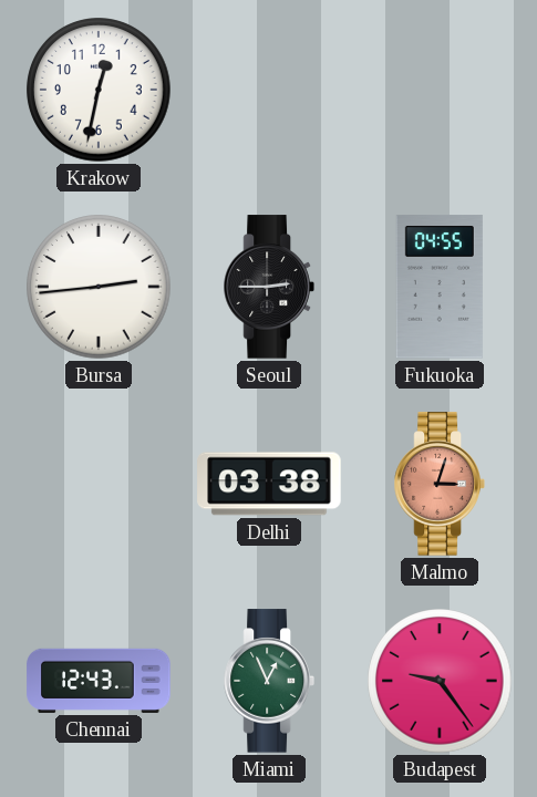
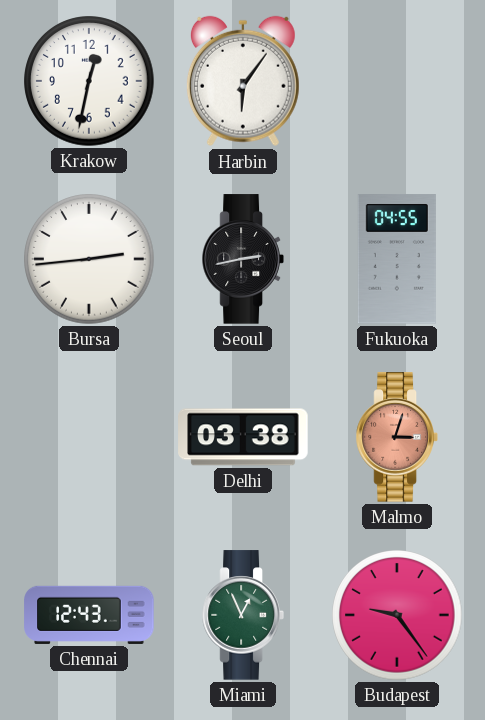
Harbin: none -> 6:06 (243, 81)
Seoul: 2:45 -> 2:43 (243, 259)
